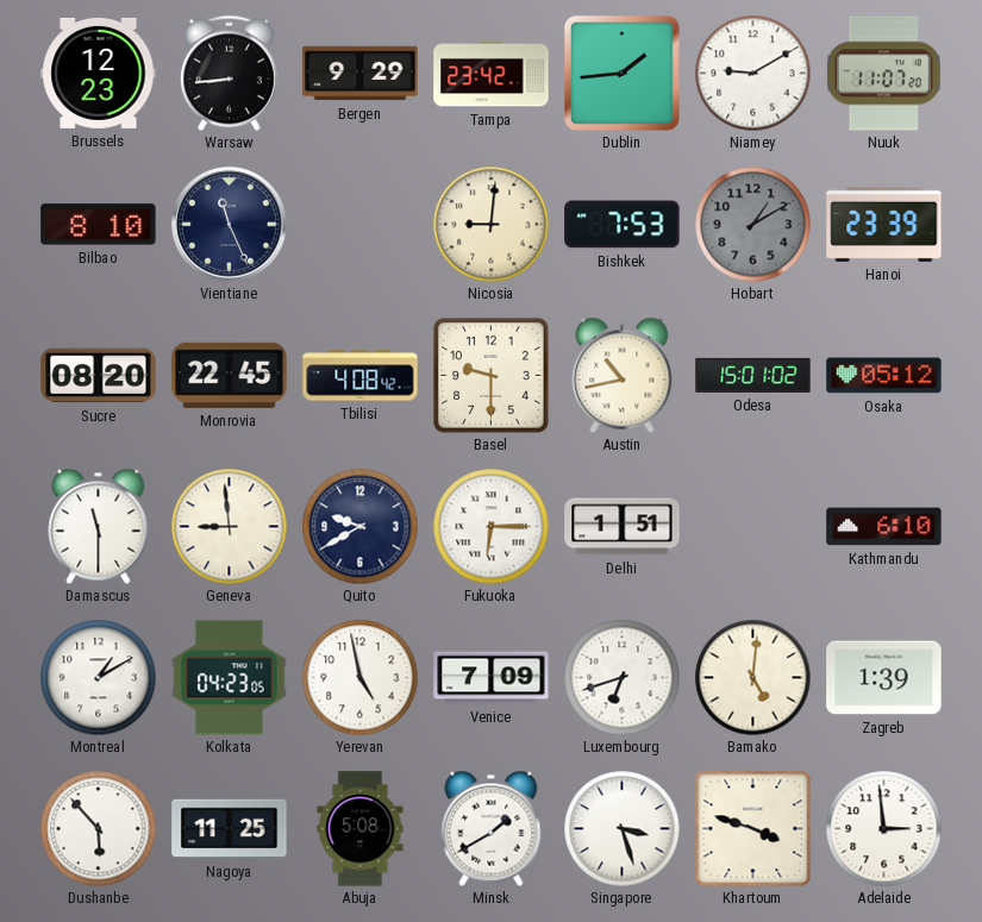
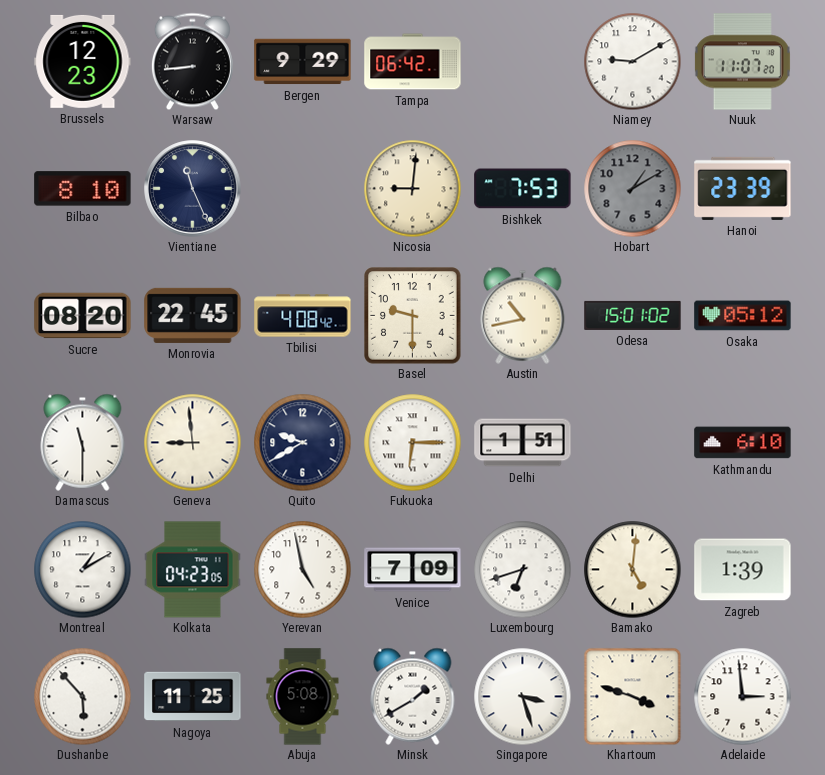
Tampa: 23:42 -> 06:42 (413, 62)
Dublin: 1:44 -> none (623, 74)
